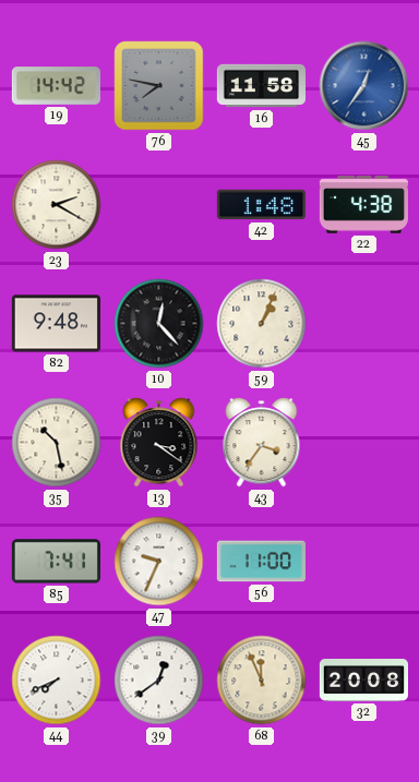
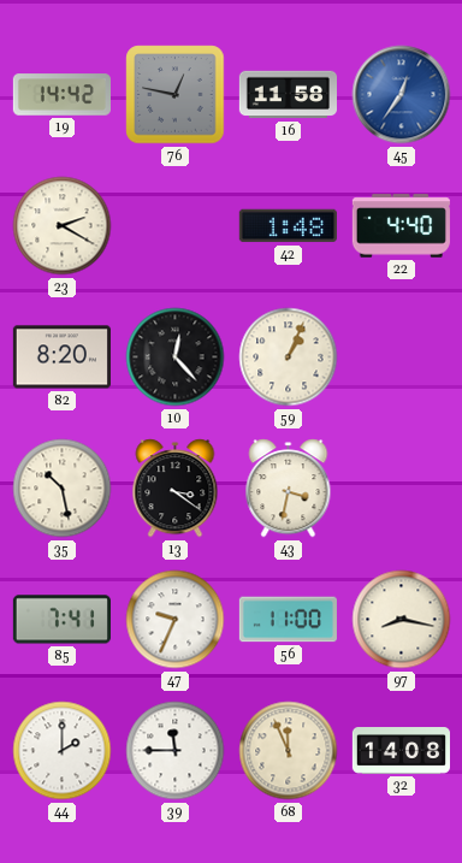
76: 7:47 -> 12:47 (176, 95)
22: 4:38 -> 4:40 (401, 226)
82: 9:48 -> 8:20 (61, 357)
43: 3:36 -> 3:32 (289, 489)
97: none -> 8:17 (402, 620)
44: 7:41 -> 2:00 (63, 751)
39: 12:39 -> 11:45 (176, 751)
32: 20:08 -> 14:08 (401, 751)
